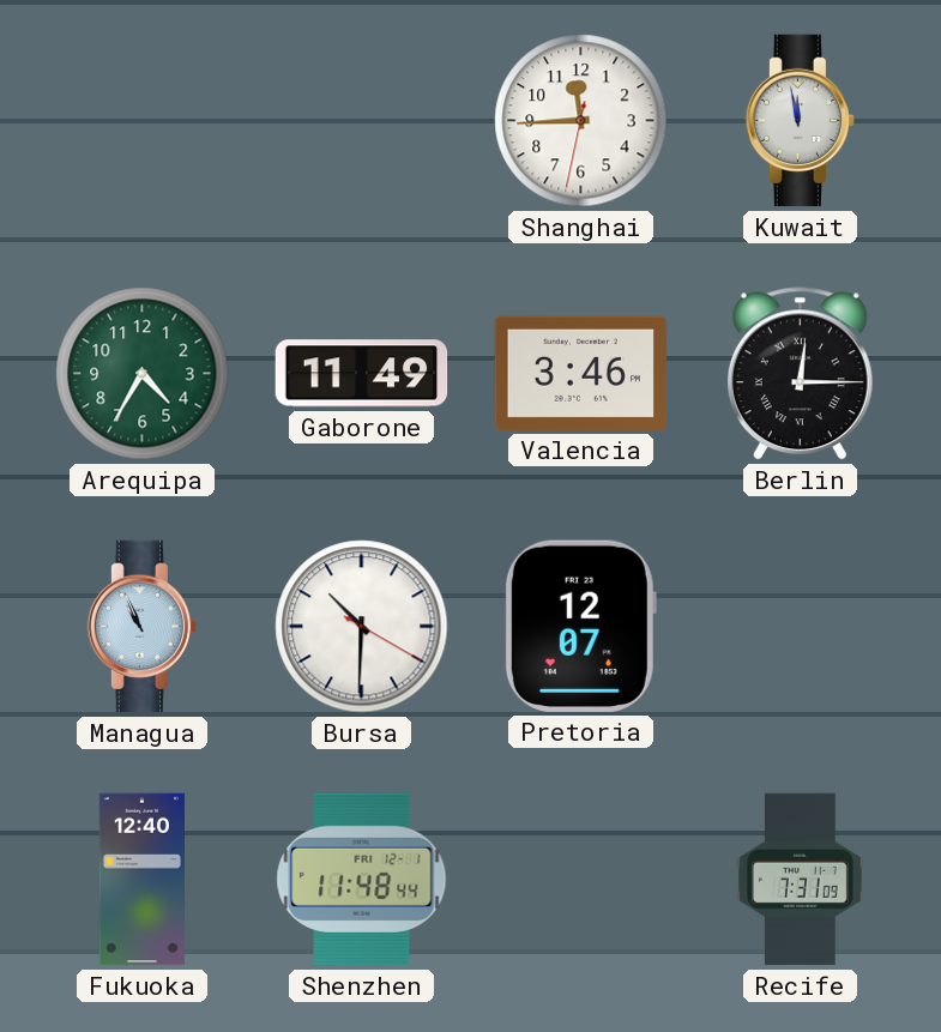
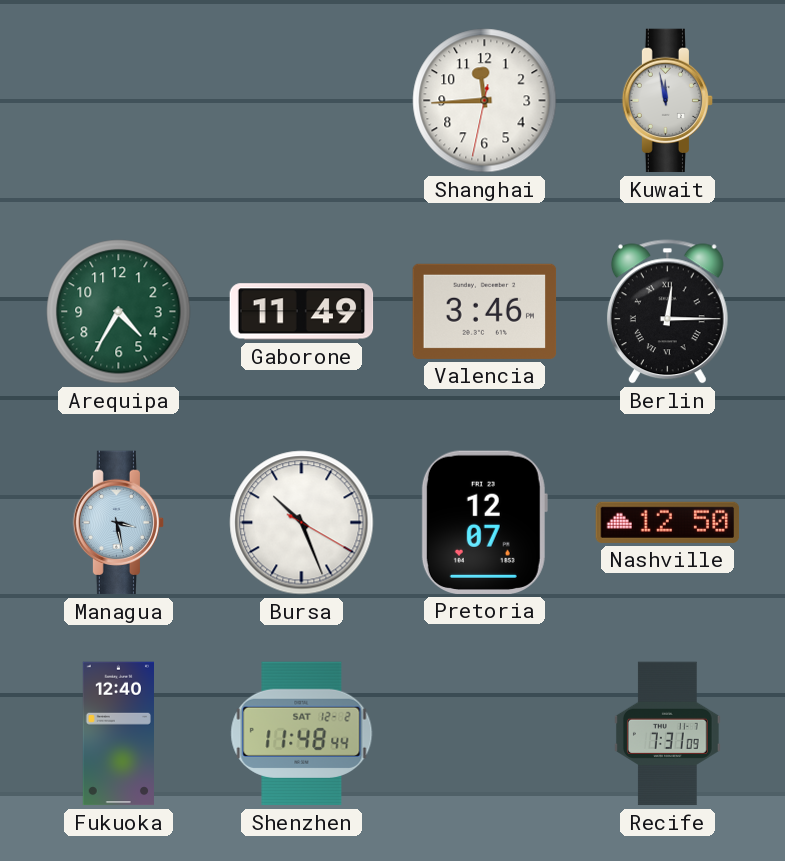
Managua: 10:56 -> 3:28 (119, 523)
Bursa: 10:30 -> 10:26 (302, 523)
Nashville: none -> 12:50 (668, 522)
Shenzhen date: FRI 12-1 -> SAT 12-2 (302, 734)
